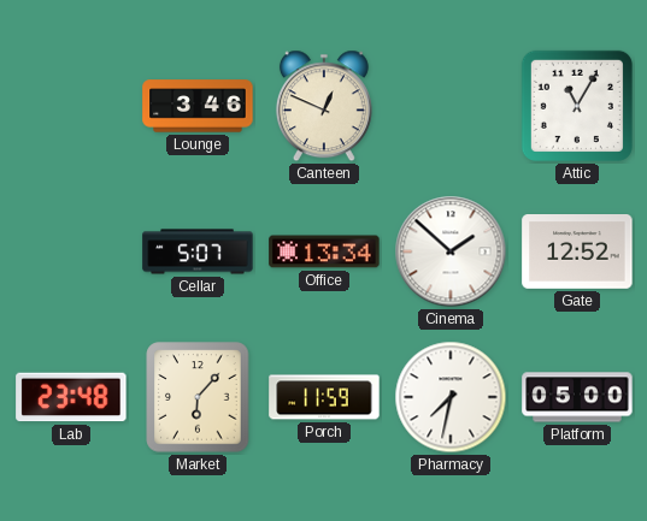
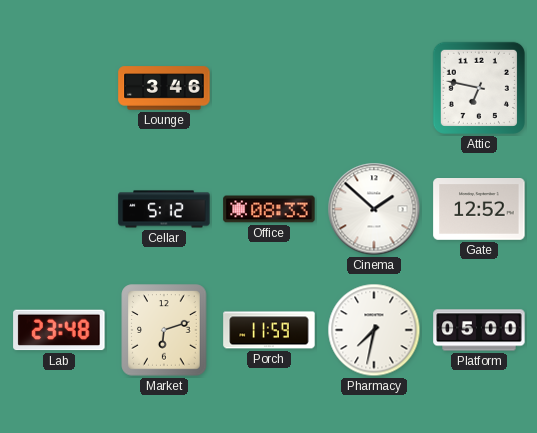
Canteen: 12:49 -> none (324, 106)
Attic: 11:05 -> 6:47 (479, 88)
Cellar: 5:07 -> 5:12 (164, 209)
Office: 13:34 -> 08:33 (269, 209)
Market: 6:07 -> 6:12 (164, 330)
